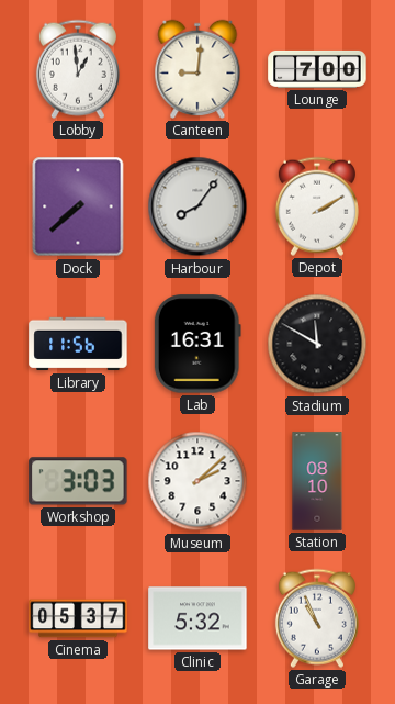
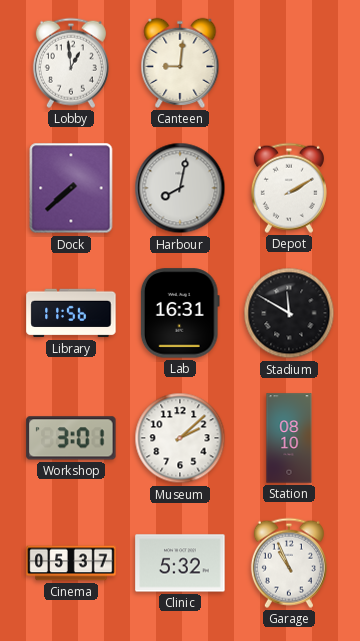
Lounge: 7:00 -> none (317, 69)
Harbour: 8:06 -> 8:02 (180, 188)
Workshop: 3:03 -> 3:01 (71, 438)
